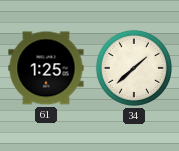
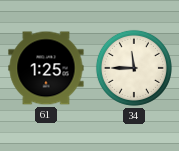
34: 1:38 -> 11:45 (134, 68)
